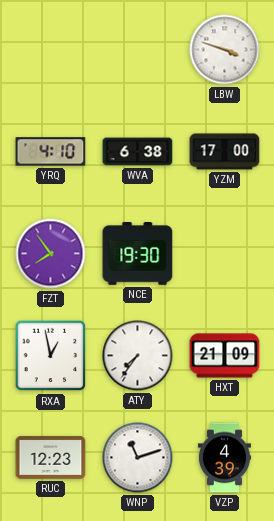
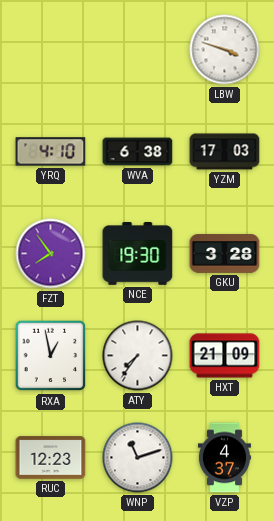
YZM: 17:00 -> 17:03 (225, 152)
GKU: none -> 3:28 (225, 254)
VZP: 4:39 -> 4:37 (224, 458)
